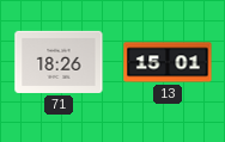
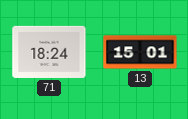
71: 18:26 -> 18:24 (49, 52)
